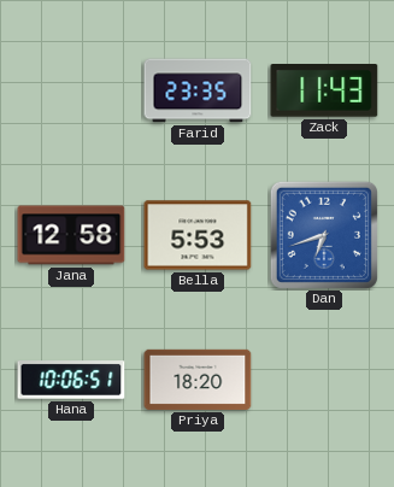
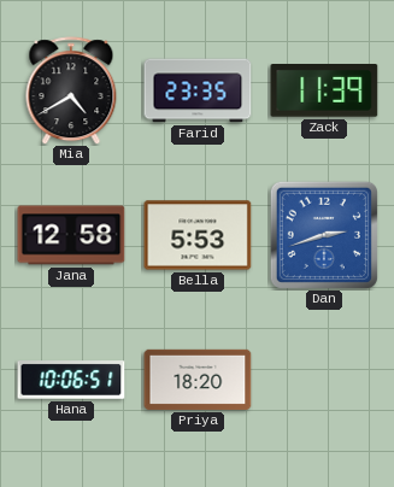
Mia: none -> 4:40 (71, 90)
Zack: 11:43 -> 11:39 (324, 90)
Dan: 6:42 -> 2:42 (324, 235)
